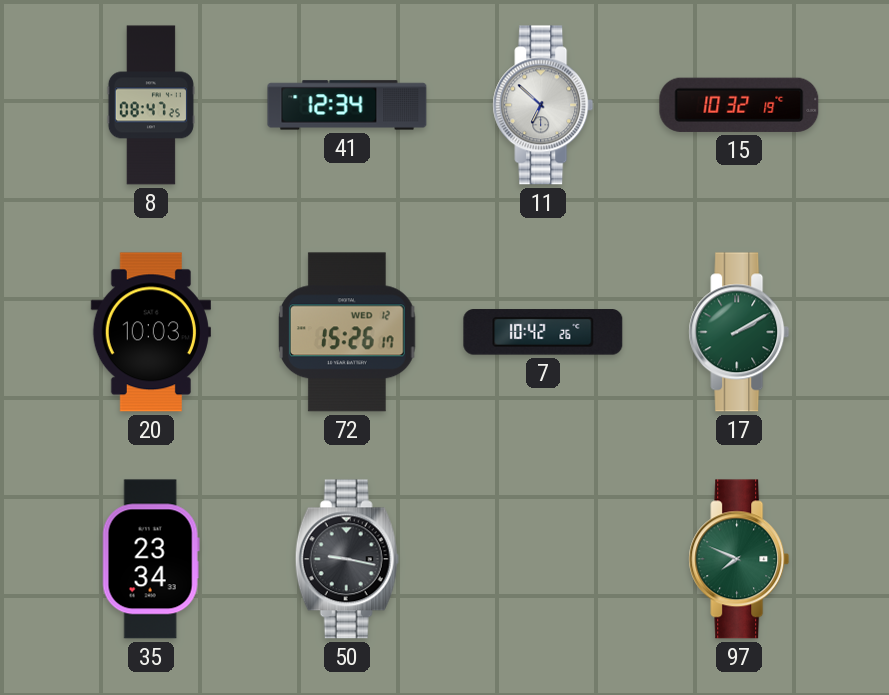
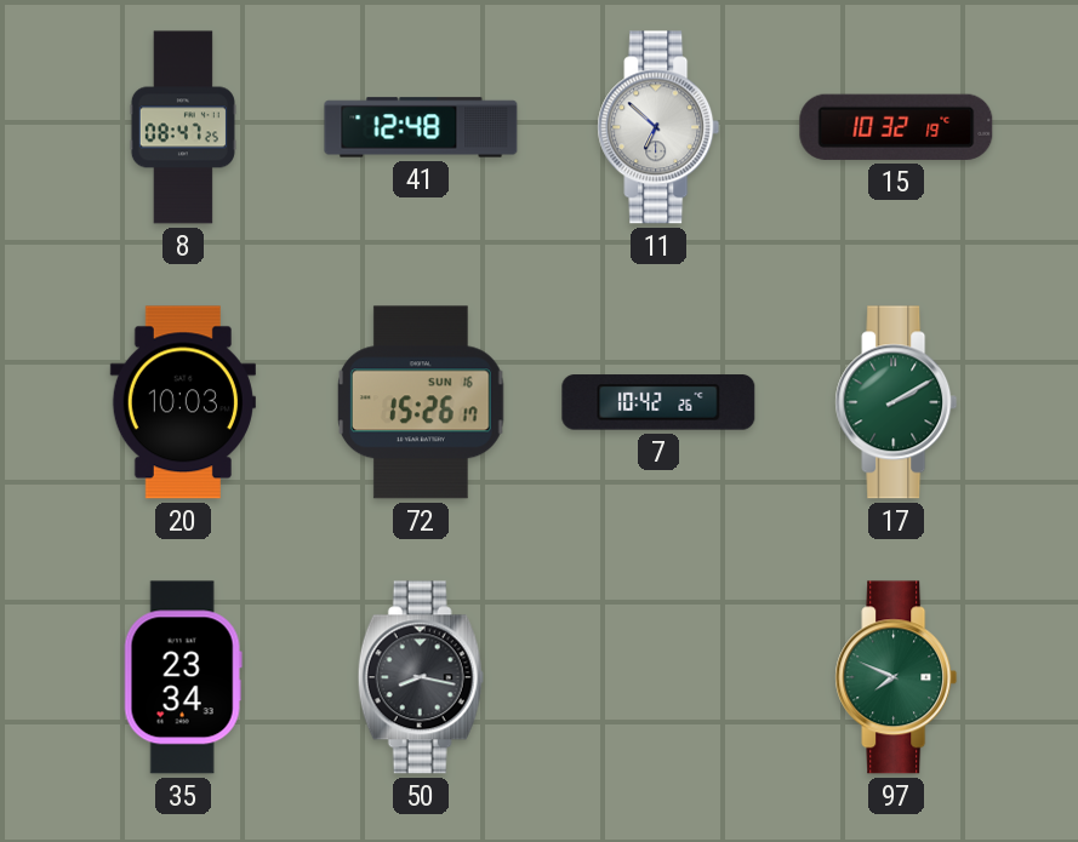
41: 12:34 -> 12:48 (421, 127)
72 date: WED 12 -> SUN 16 (421, 402)
50: 9:17 -> 8:17 (421, 677)
